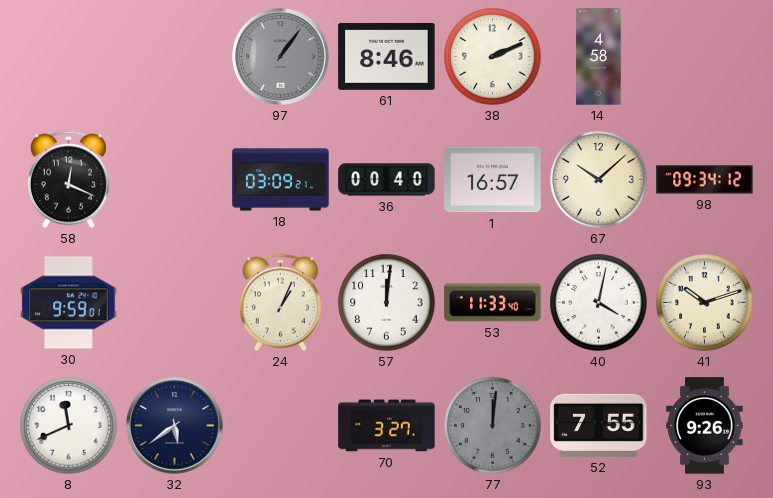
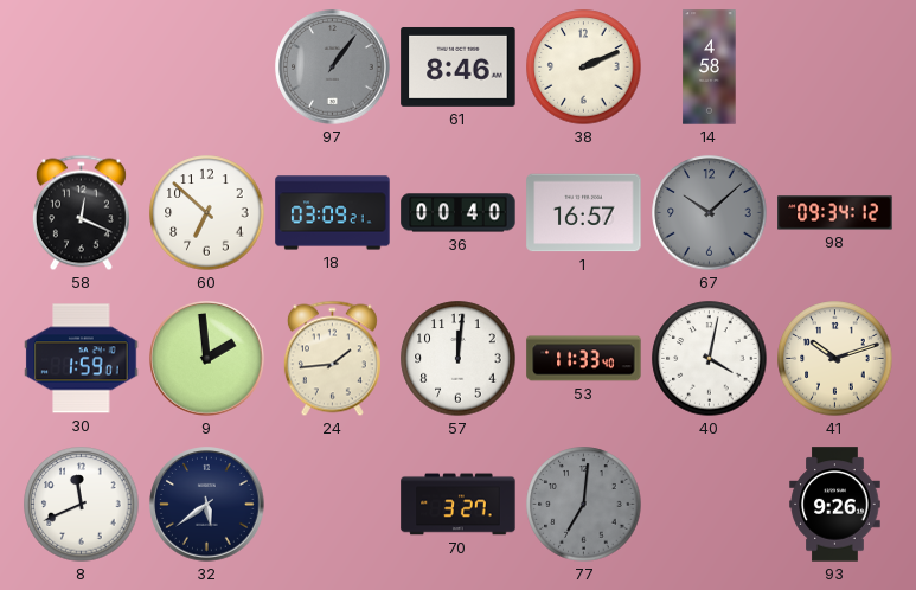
60: none -> 6:52 (207, 213)
67 dial: cream -> grey (710, 213)
30: 9:59 -> 1:59 (82, 359)
9: none -> 1:59 (207, 359)
24: 1:04 -> 1:44 (332, 359)
77: 12:01 -> 7:01 (584, 505)
52: 7:55 -> none (599, 425)
